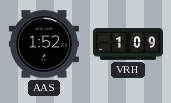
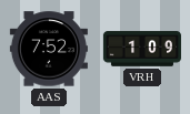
AAS: 1:52 -> 7:52 (49, 49)
